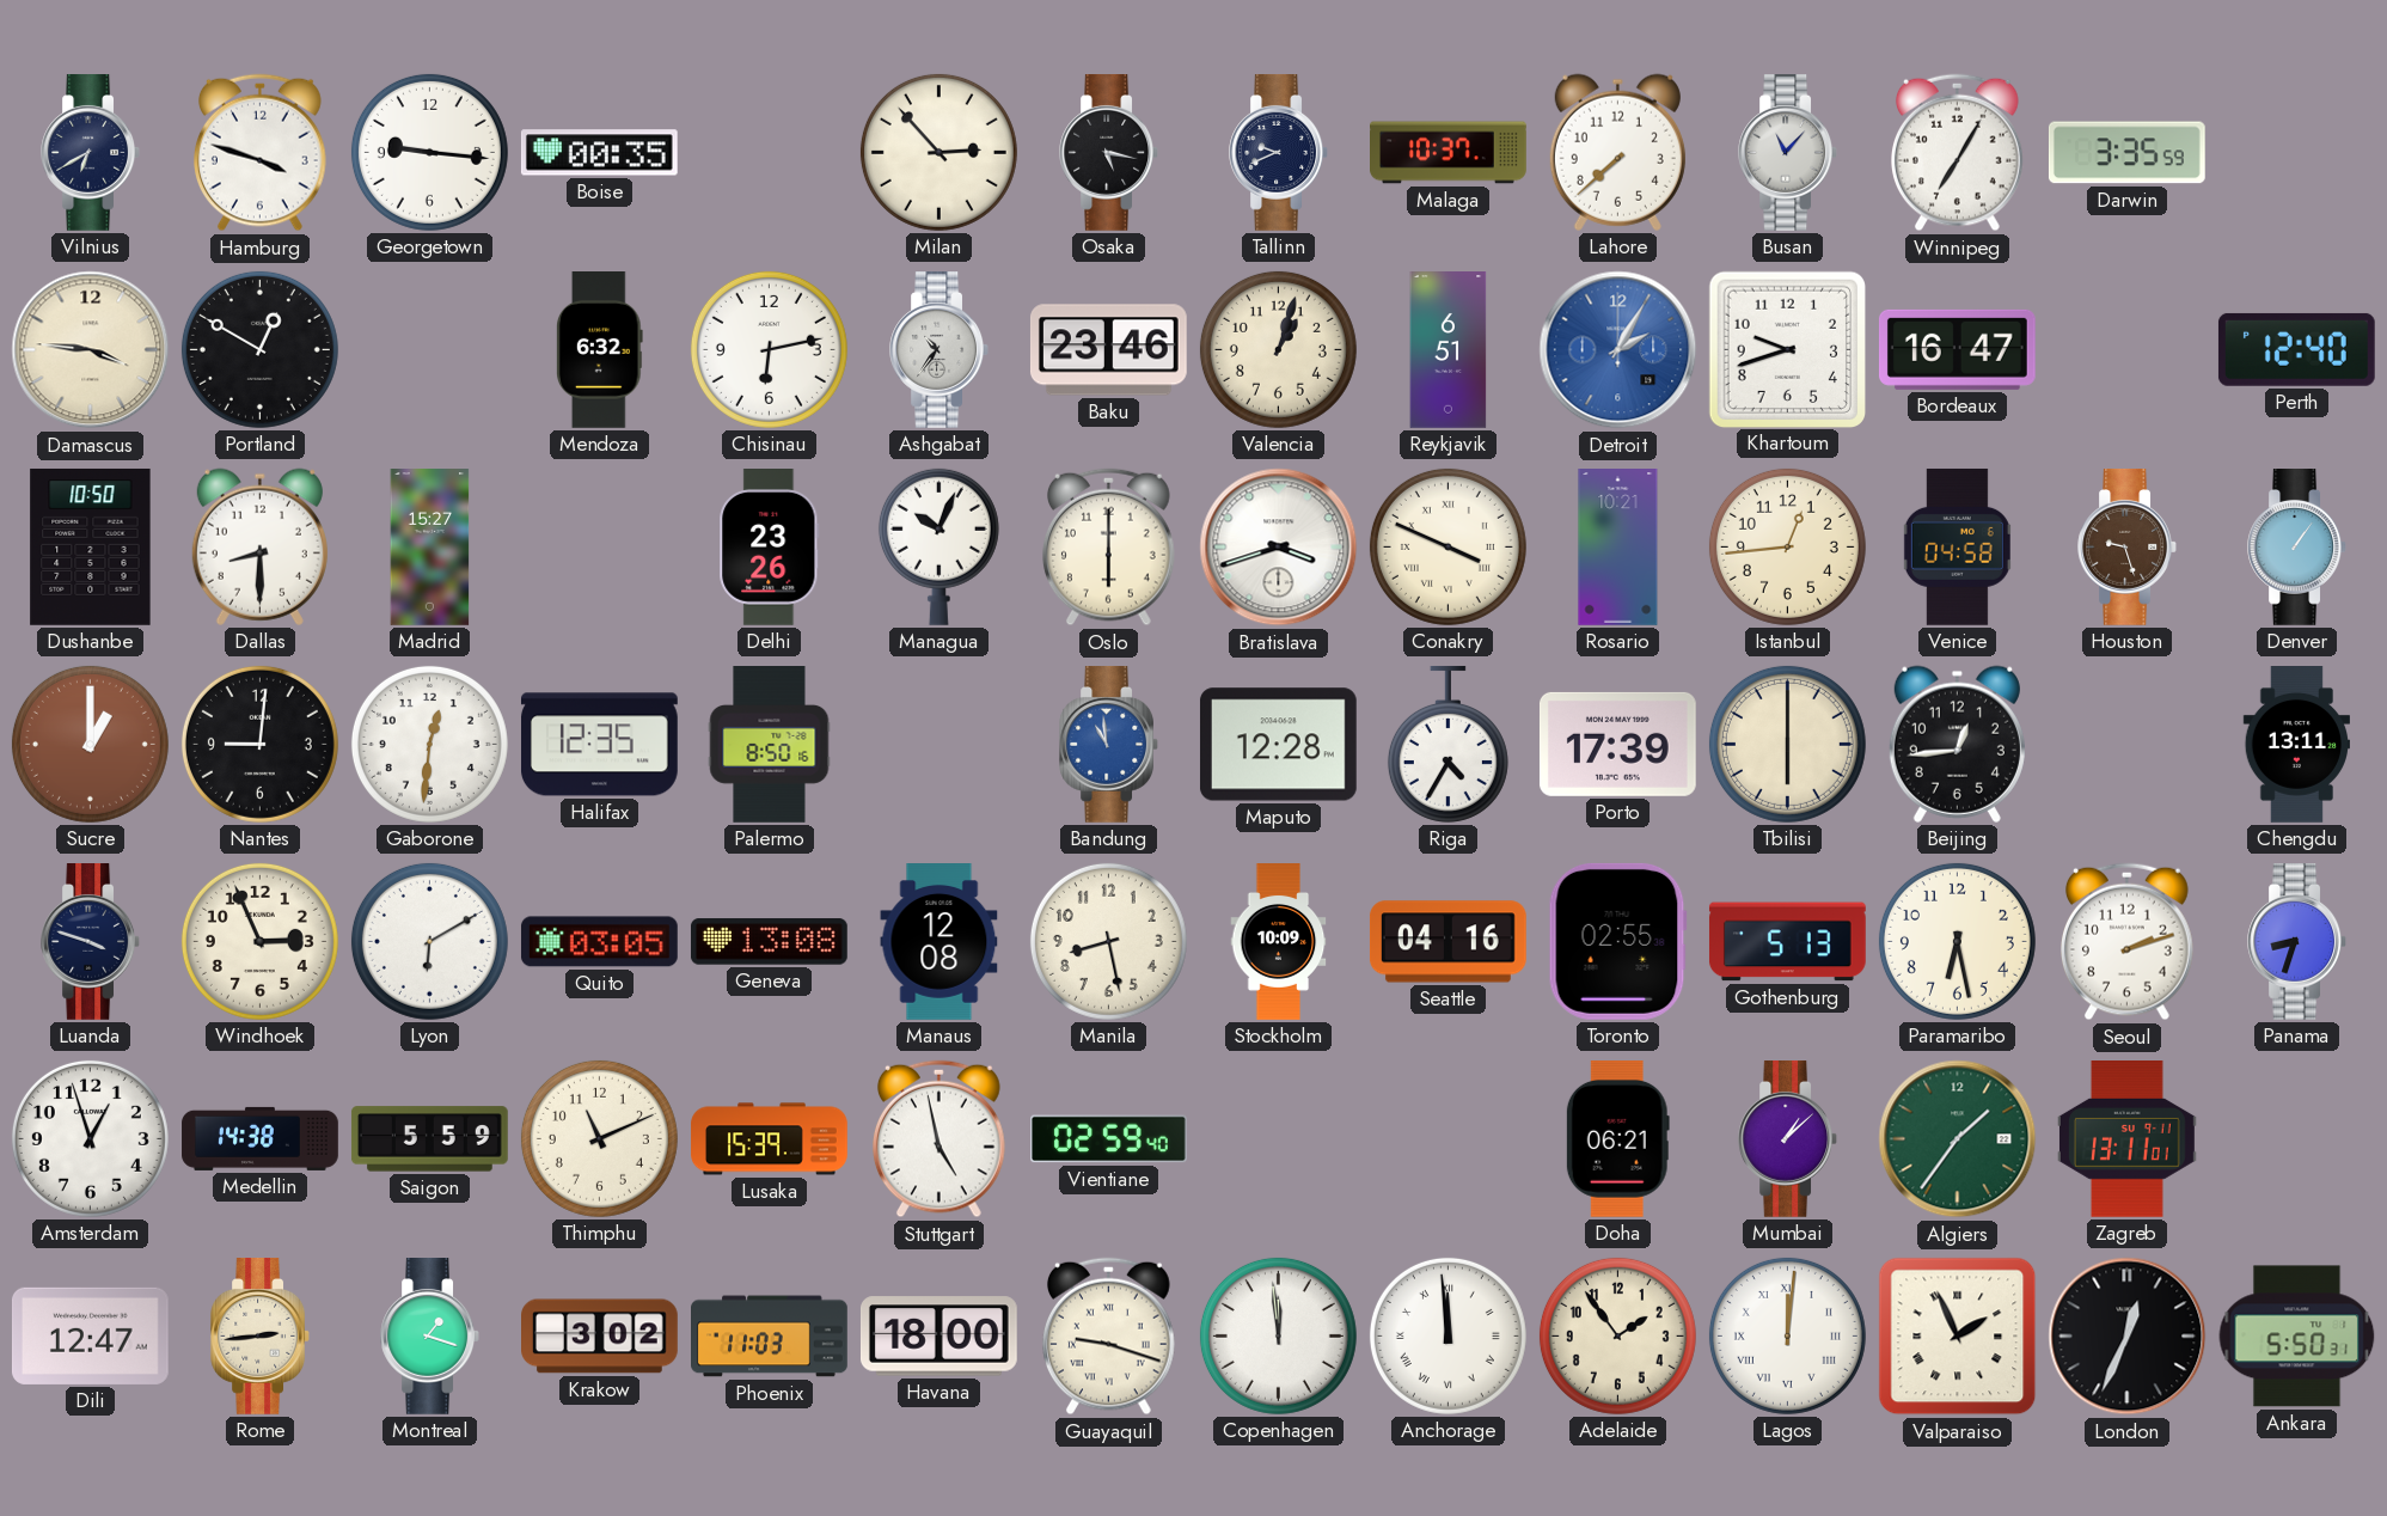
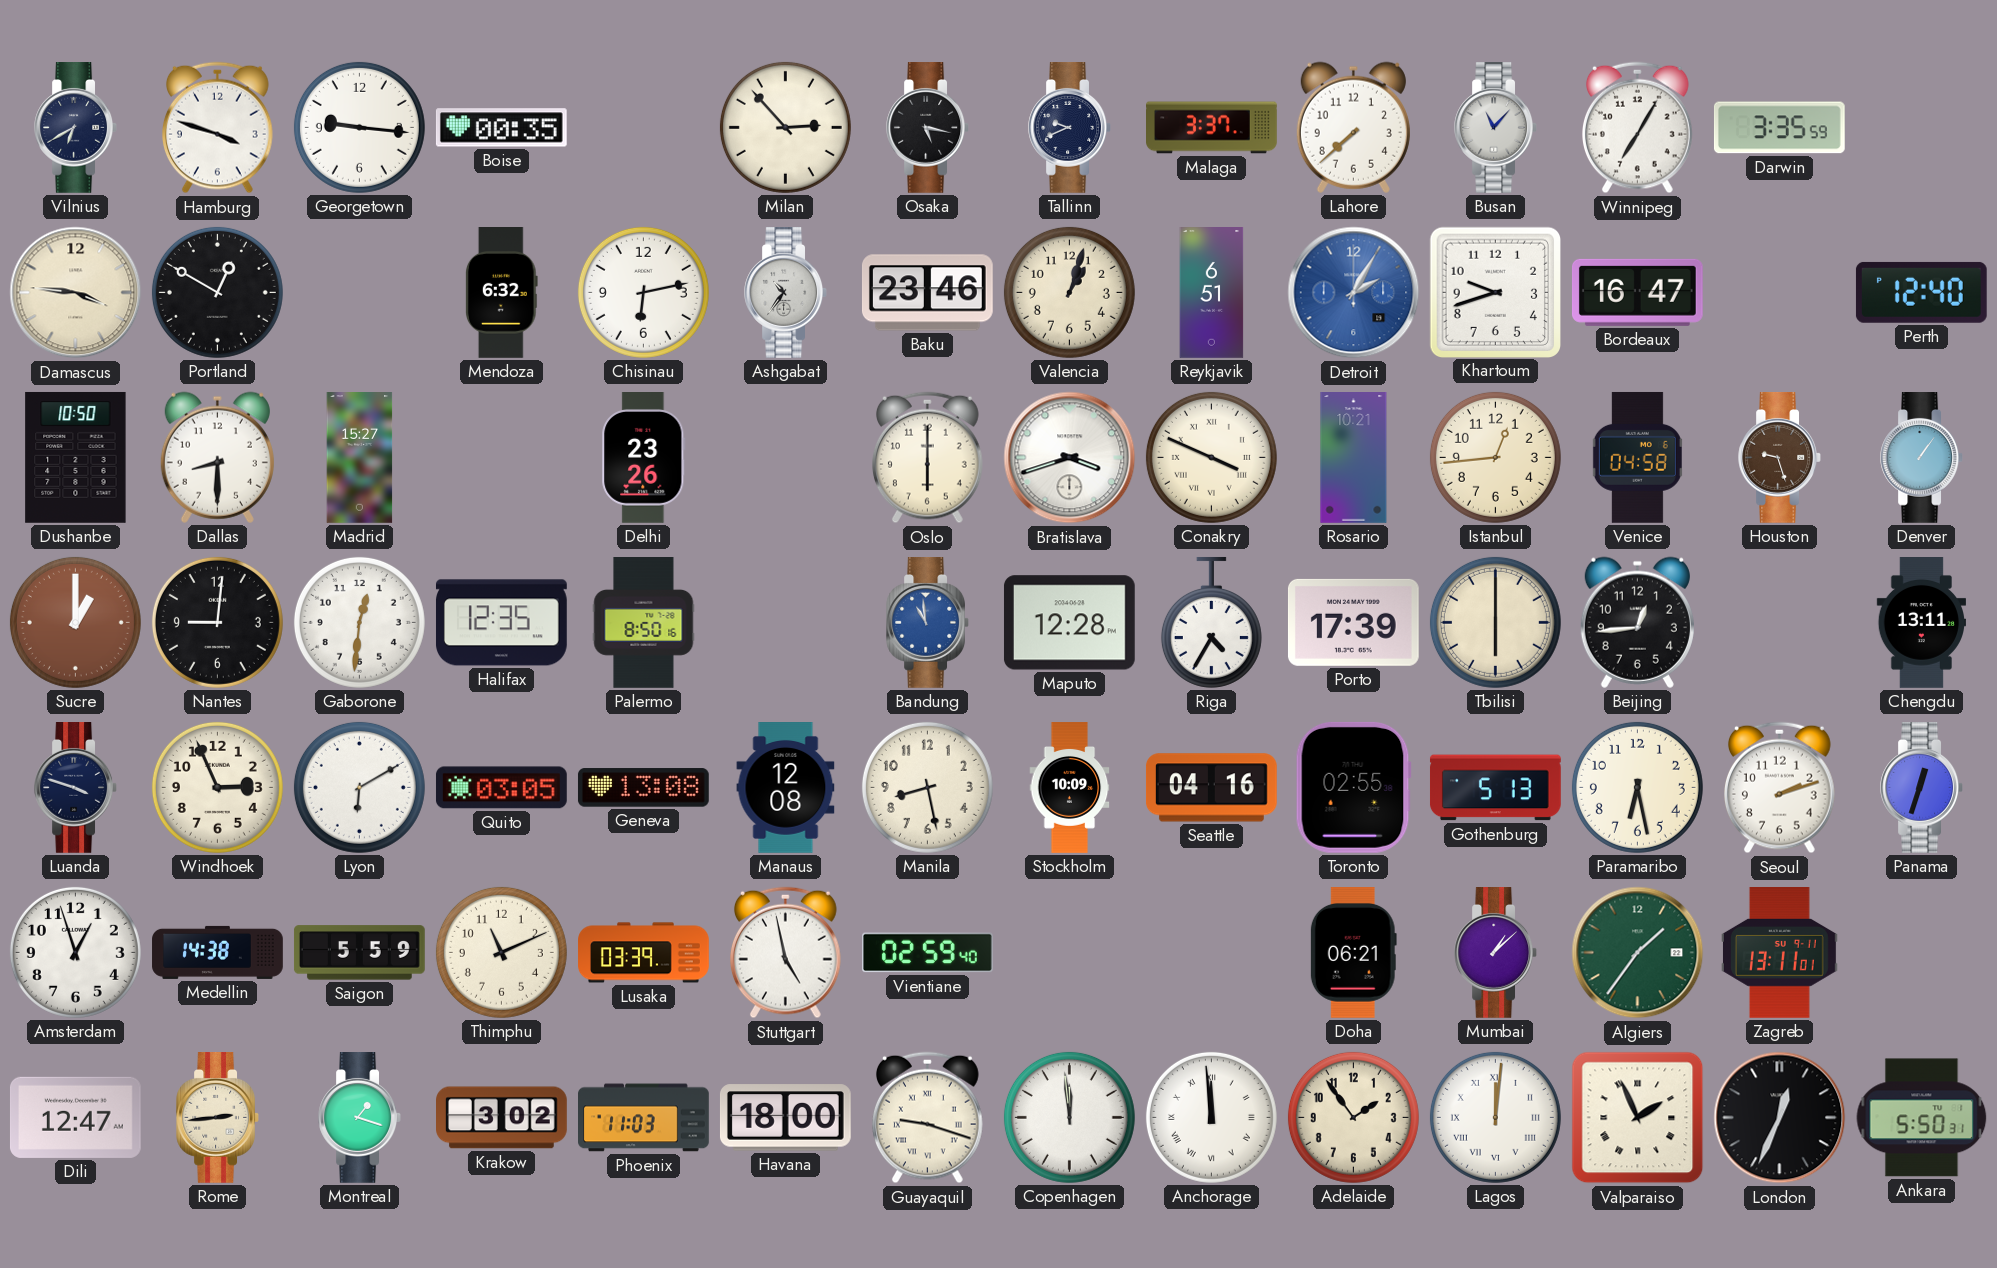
Malaga: 10:37 -> 3:37 (1212, 128)
Managua: 10:04 -> none (938, 546)
Panama: 8:33 -> 12:33 (1921, 788)
Lusaka: 15:39 -> 03:39 (644, 953)
